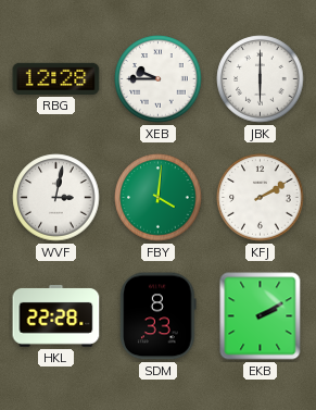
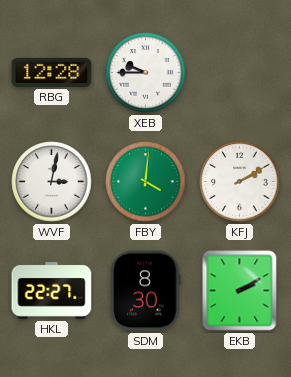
JBK: 6:00 -> none (261, 79)
HKL: 22:28 -> 22:27 (52, 291)
SDM: 8:33 -> 8:30 (146, 291)
